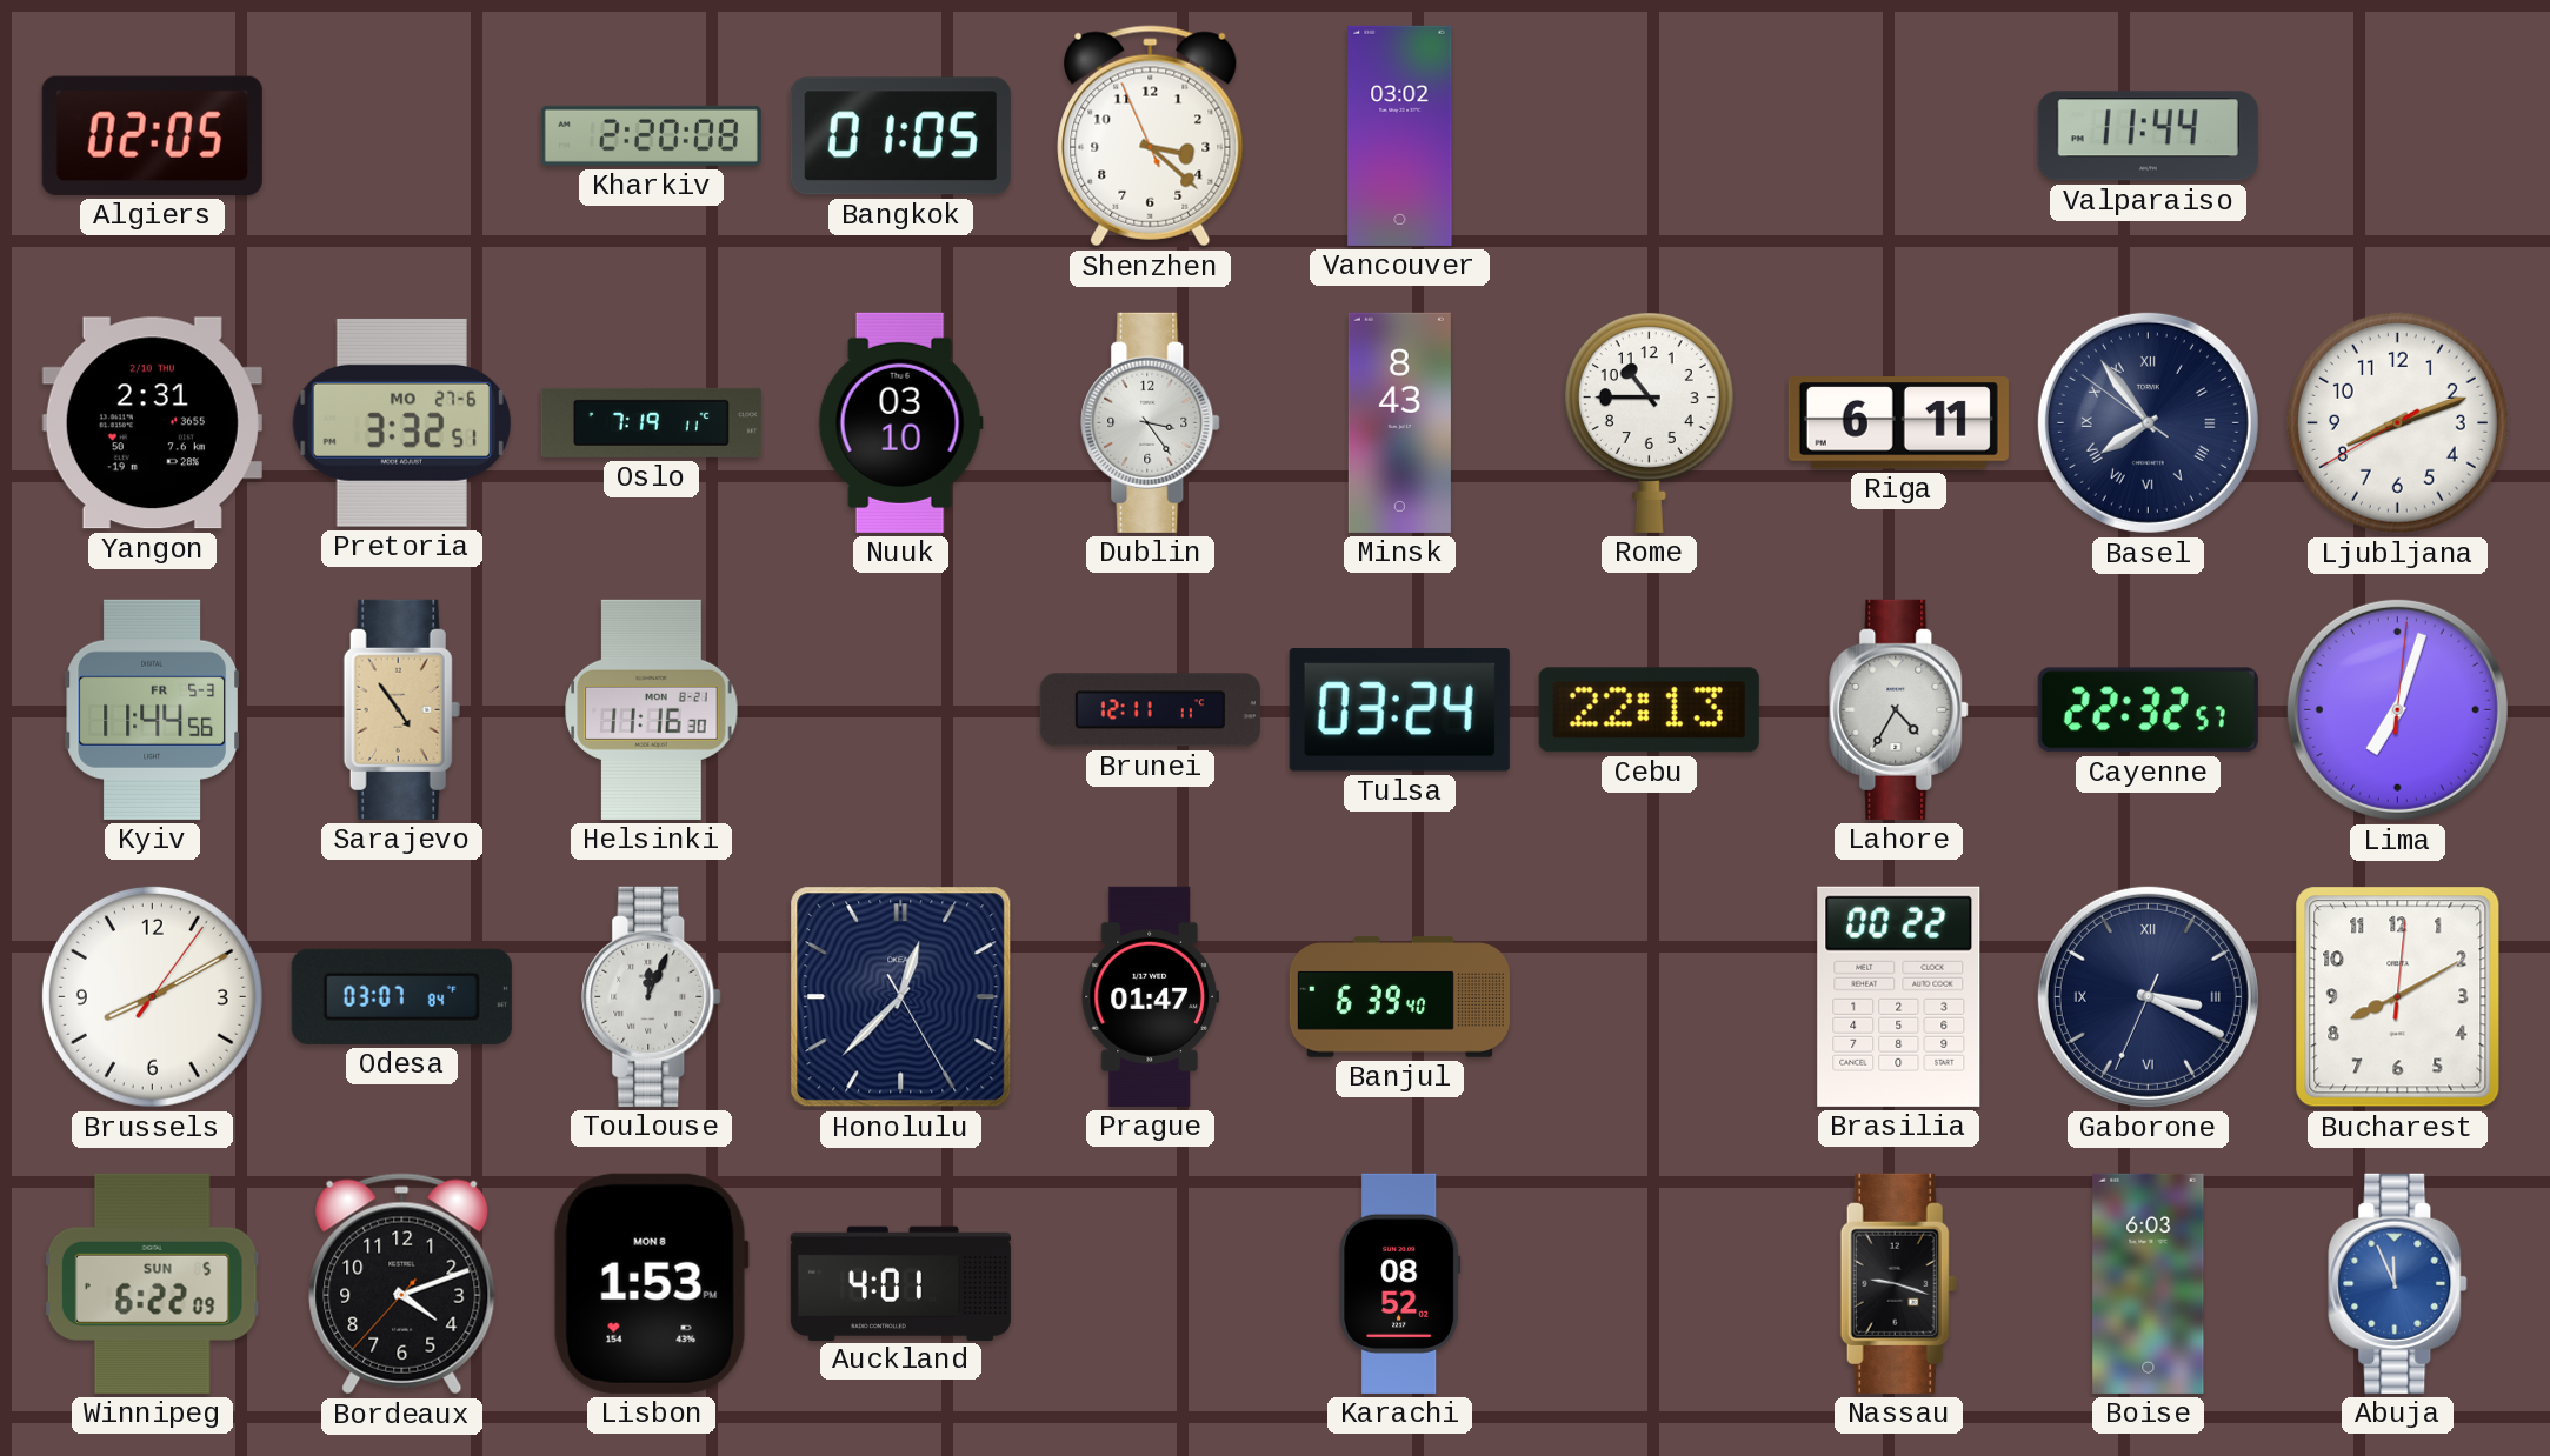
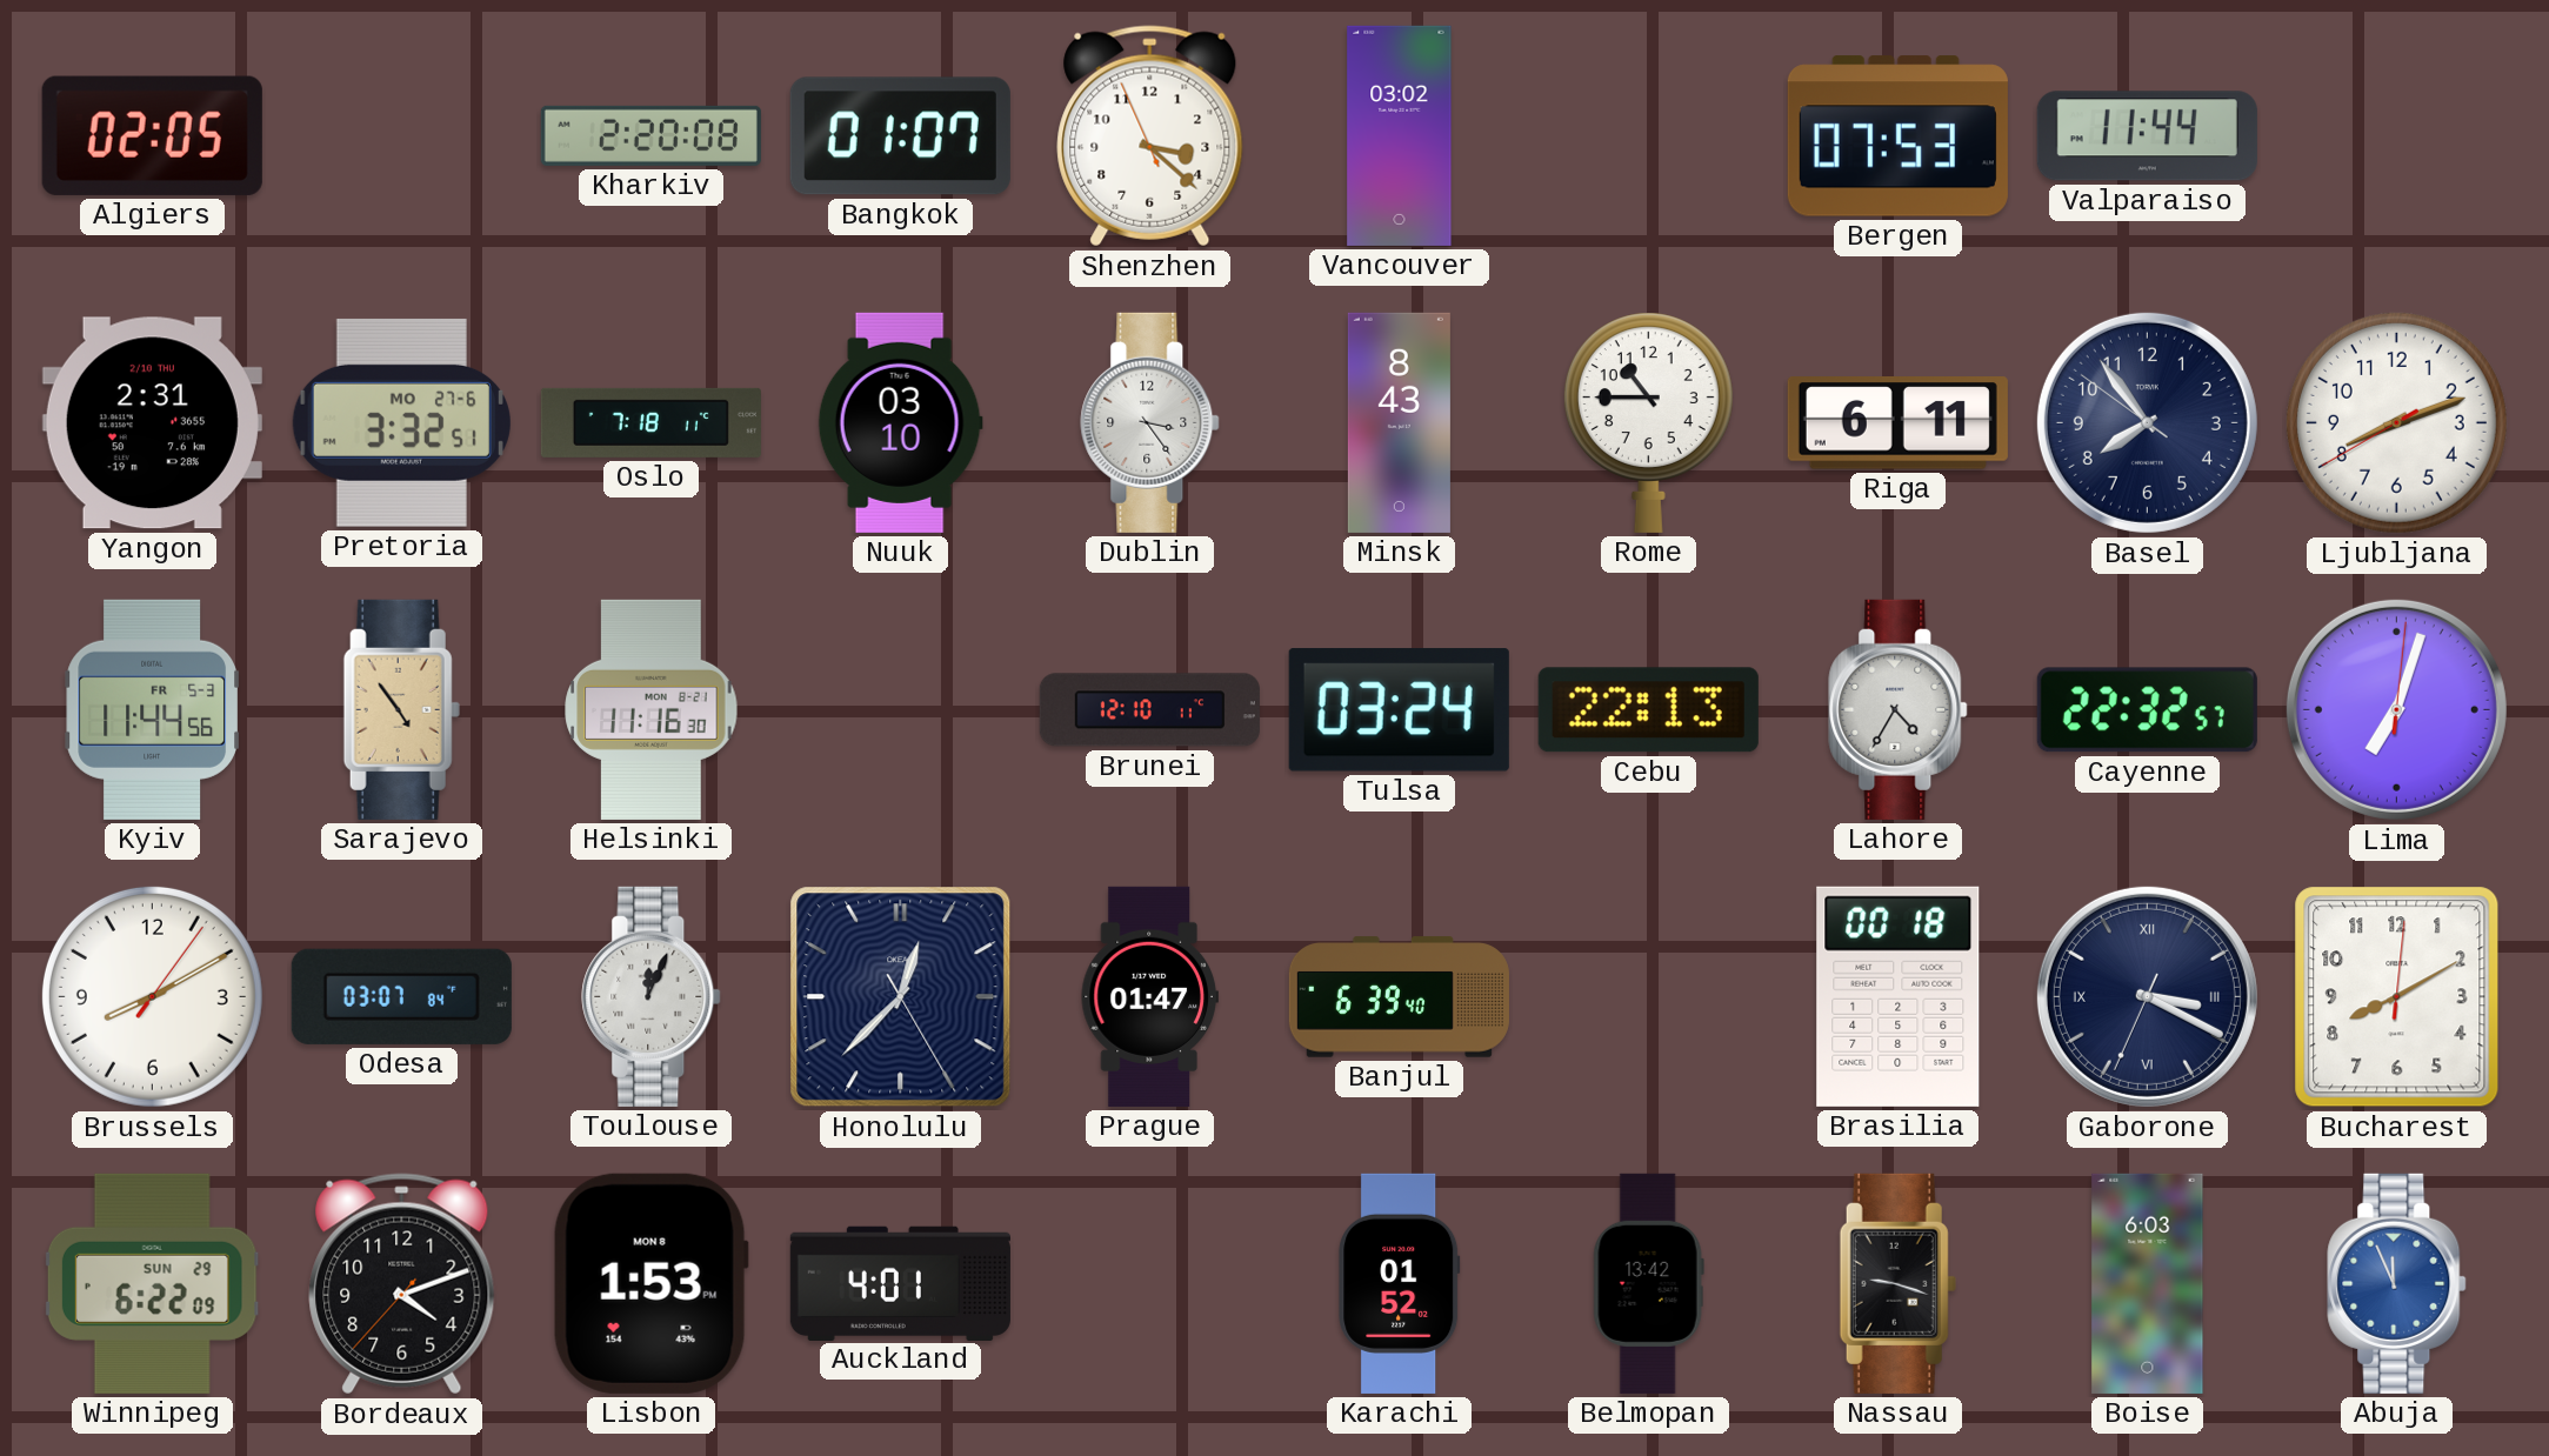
Bangkok: 01:05 -> 01:07 (900, 136)
Bergen: none -> 07:53 (1897, 136)
Oslo: 7:19 -> 7:18 (650, 422)
Basel numerals: Roman -> Arabic (2147, 422)
Brunei: 12:11 -> 12:10 (1149, 710)
Brasilia: 00:22 -> 00:18 (1899, 996)
Winnipeg date: SUN 5 -> SUN 29 (152, 1283)
Karachi: 08:52 -> 01:52 (1400, 1283)
Belmopan: none -> 13:42 (1648, 1283)
